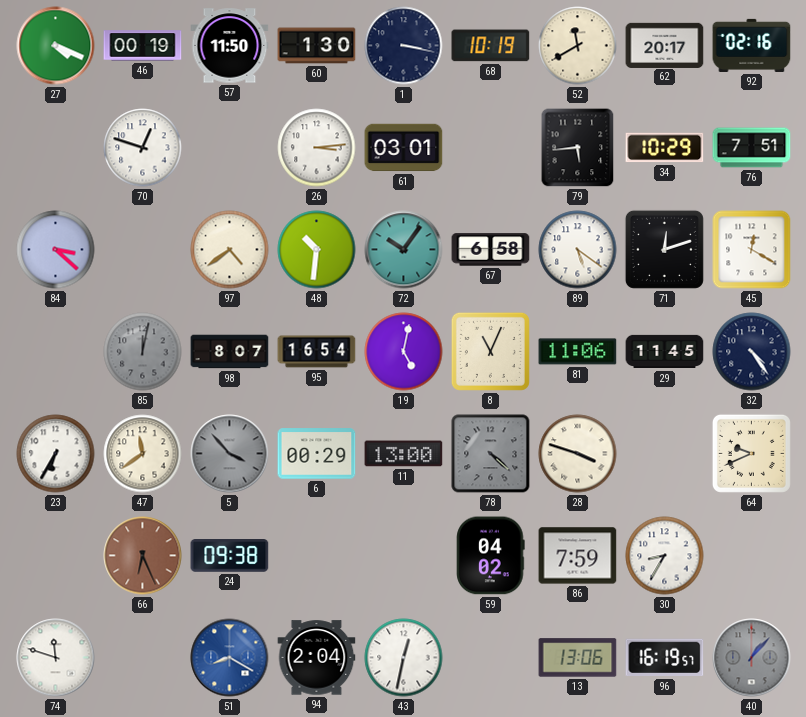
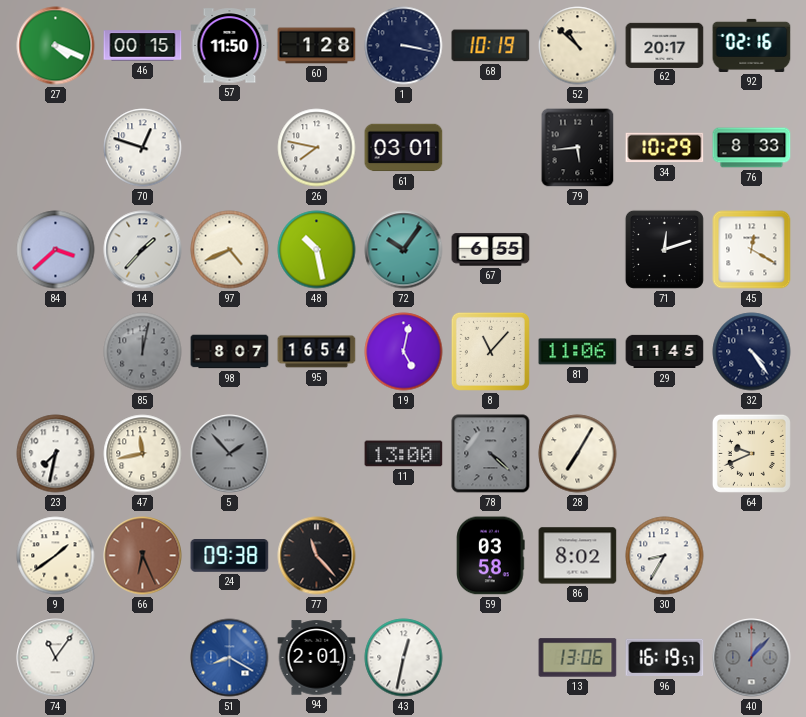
46: 00:19 -> 00:15 (143, 46)
60: 1:30 -> 1:28 (317, 46)
52: 11:40 -> 10:52 (578, 46)
26: 3:14 -> 7:47 (317, 148)
76: 7:51 -> 8:33 (752, 148)
84: 3:22 -> 3:38 (56, 250)
14: none -> 1:37 (143, 250)
97: 4:39 -> 4:41 (230, 250)
48: 10:31 -> 10:28 (317, 250)
67: 6:58 -> 6:55 (491, 250)
89: 5:21 -> none (578, 250)
8: 11:04 -> 11:07 (490, 351)
23: 6:35 -> 7:32 (56, 454)
47: 11:39 -> 11:43 (143, 454)
5: 3:53 -> 1:53 (230, 454)
6: 00:29 -> none (317, 454)
28: 3:48 -> 7:05 (578, 454)
9: none -> 1:39 (56, 556)
77: none -> 11:23 (317, 556)
59: 04:02 -> 03:58 (491, 556)
86: 7:59 -> 8:02 (578, 556)
74: 11:48 -> 11:06 (56, 658)
94: 2:04 -> 2:01 (317, 658)
